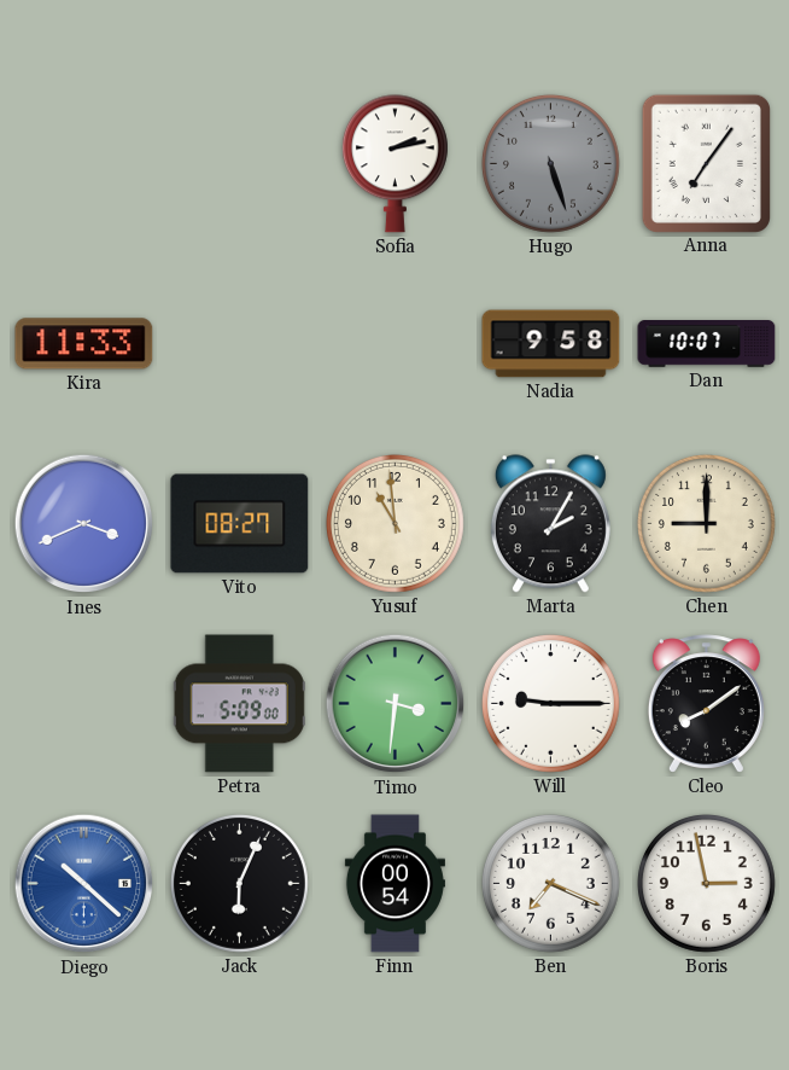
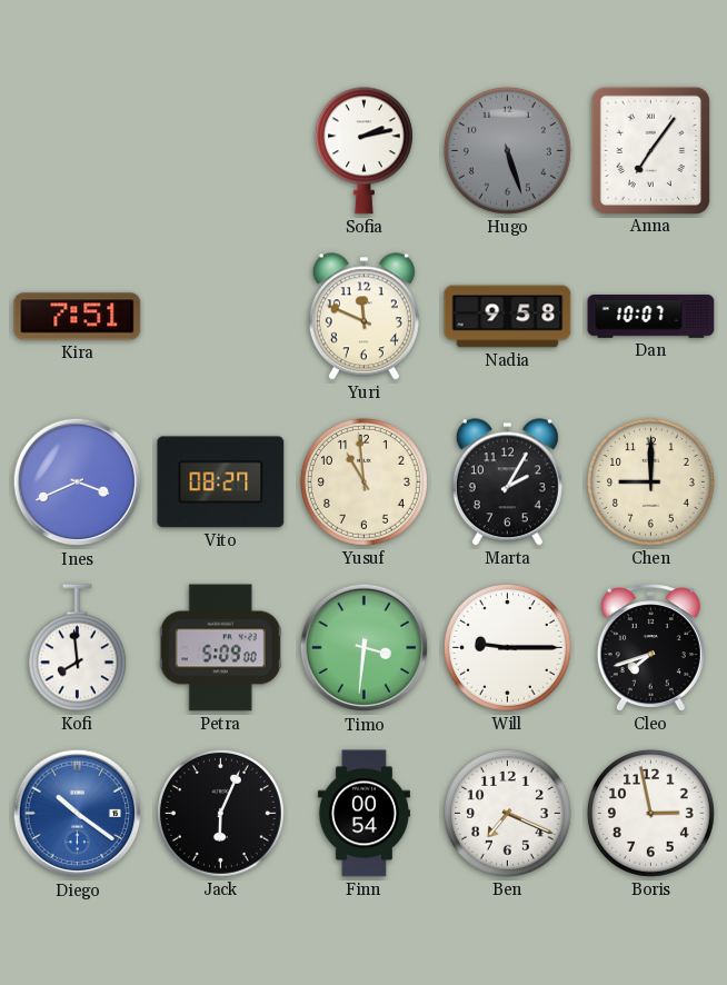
Kira: 11:33 -> 7:51 (78, 317)
Yuri: none -> 11:49 (363, 317)
Kofi: none -> 7:59 (77, 648)
Cleo: 8:09 -> 7:42 (650, 648)
Diego: 10:22 -> 10:21 (78, 814)
